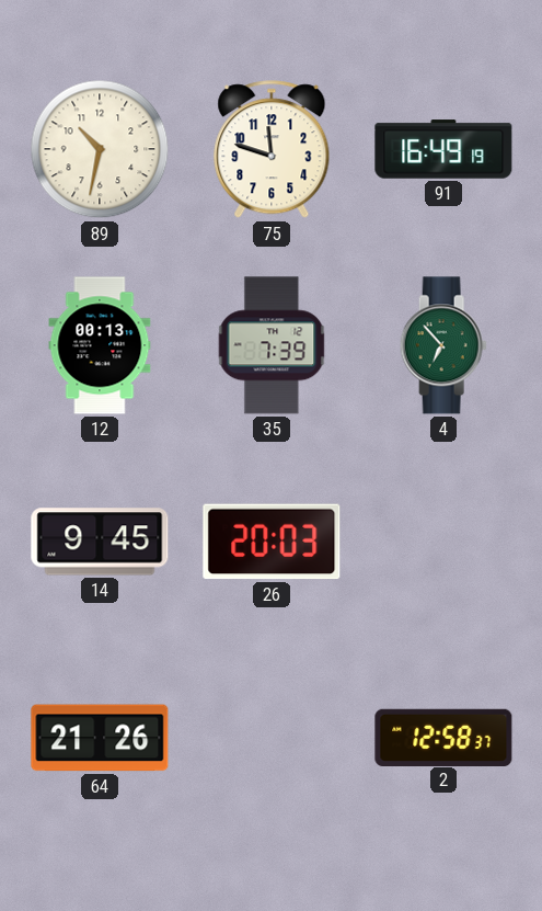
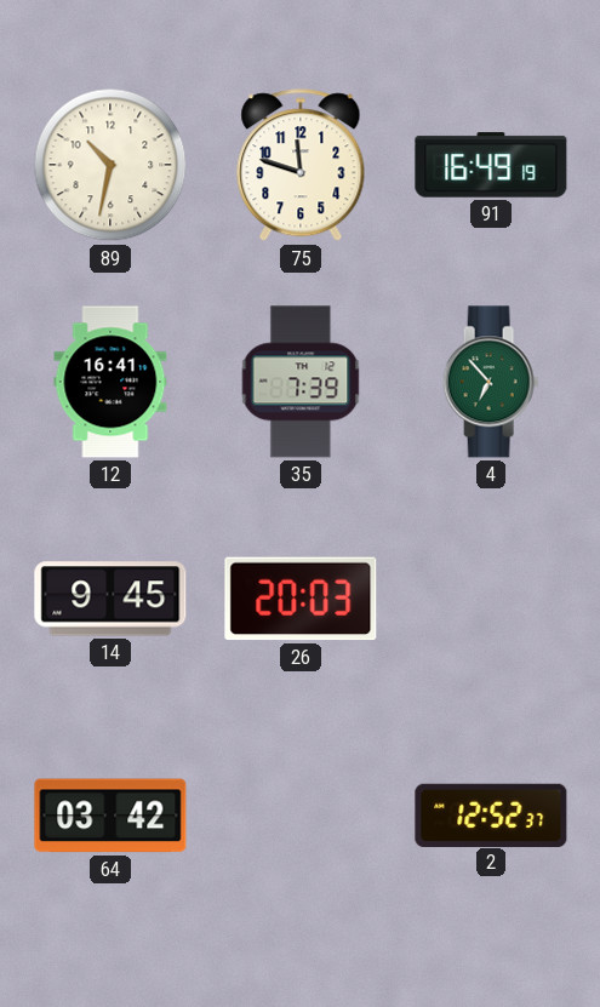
12: 00:13 -> 16:41 (110, 382)
64: 21:26 -> 03:42 (110, 816)
2: 12:58 -> 12:52 (491, 814)
